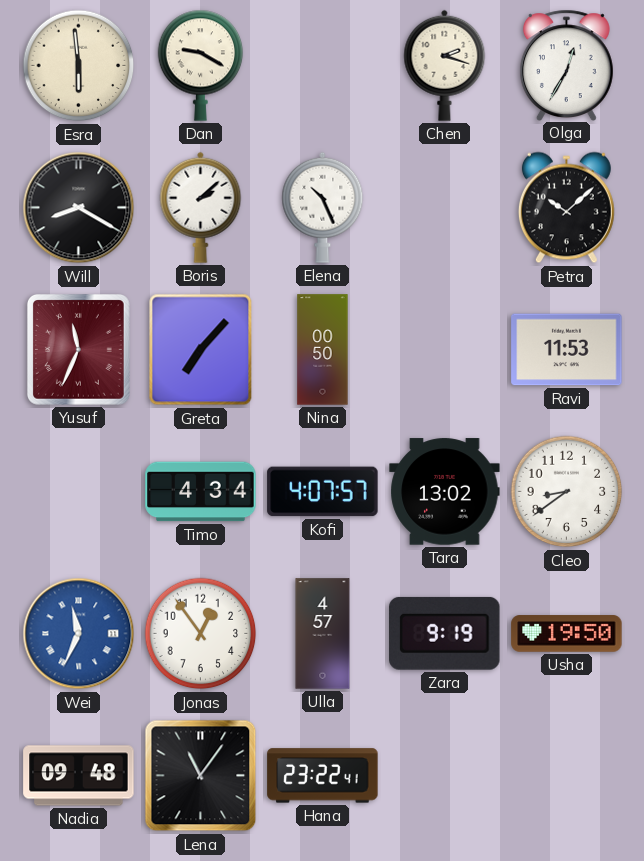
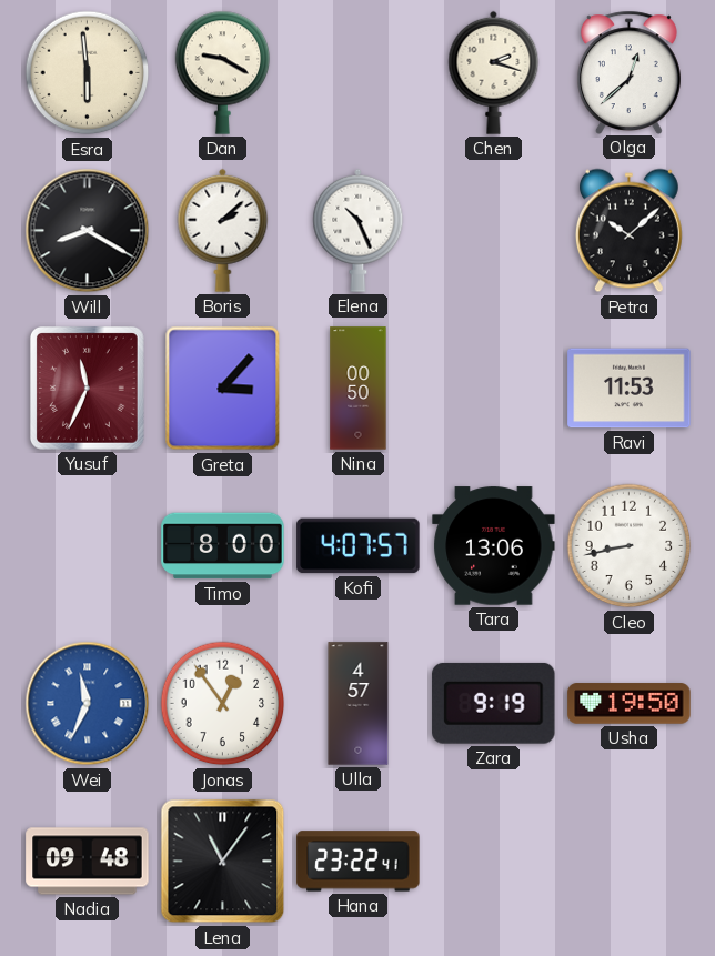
Olga: 12:35 -> 12:38 (628, 72)
Greta: 7:07 -> 3:07 (223, 389)
Timo: 4:34 -> 8:00 (223, 546)
Tara: 13:02 -> 13:06 (494, 546)
Cleo: 8:39 -> 8:43 (630, 546)
